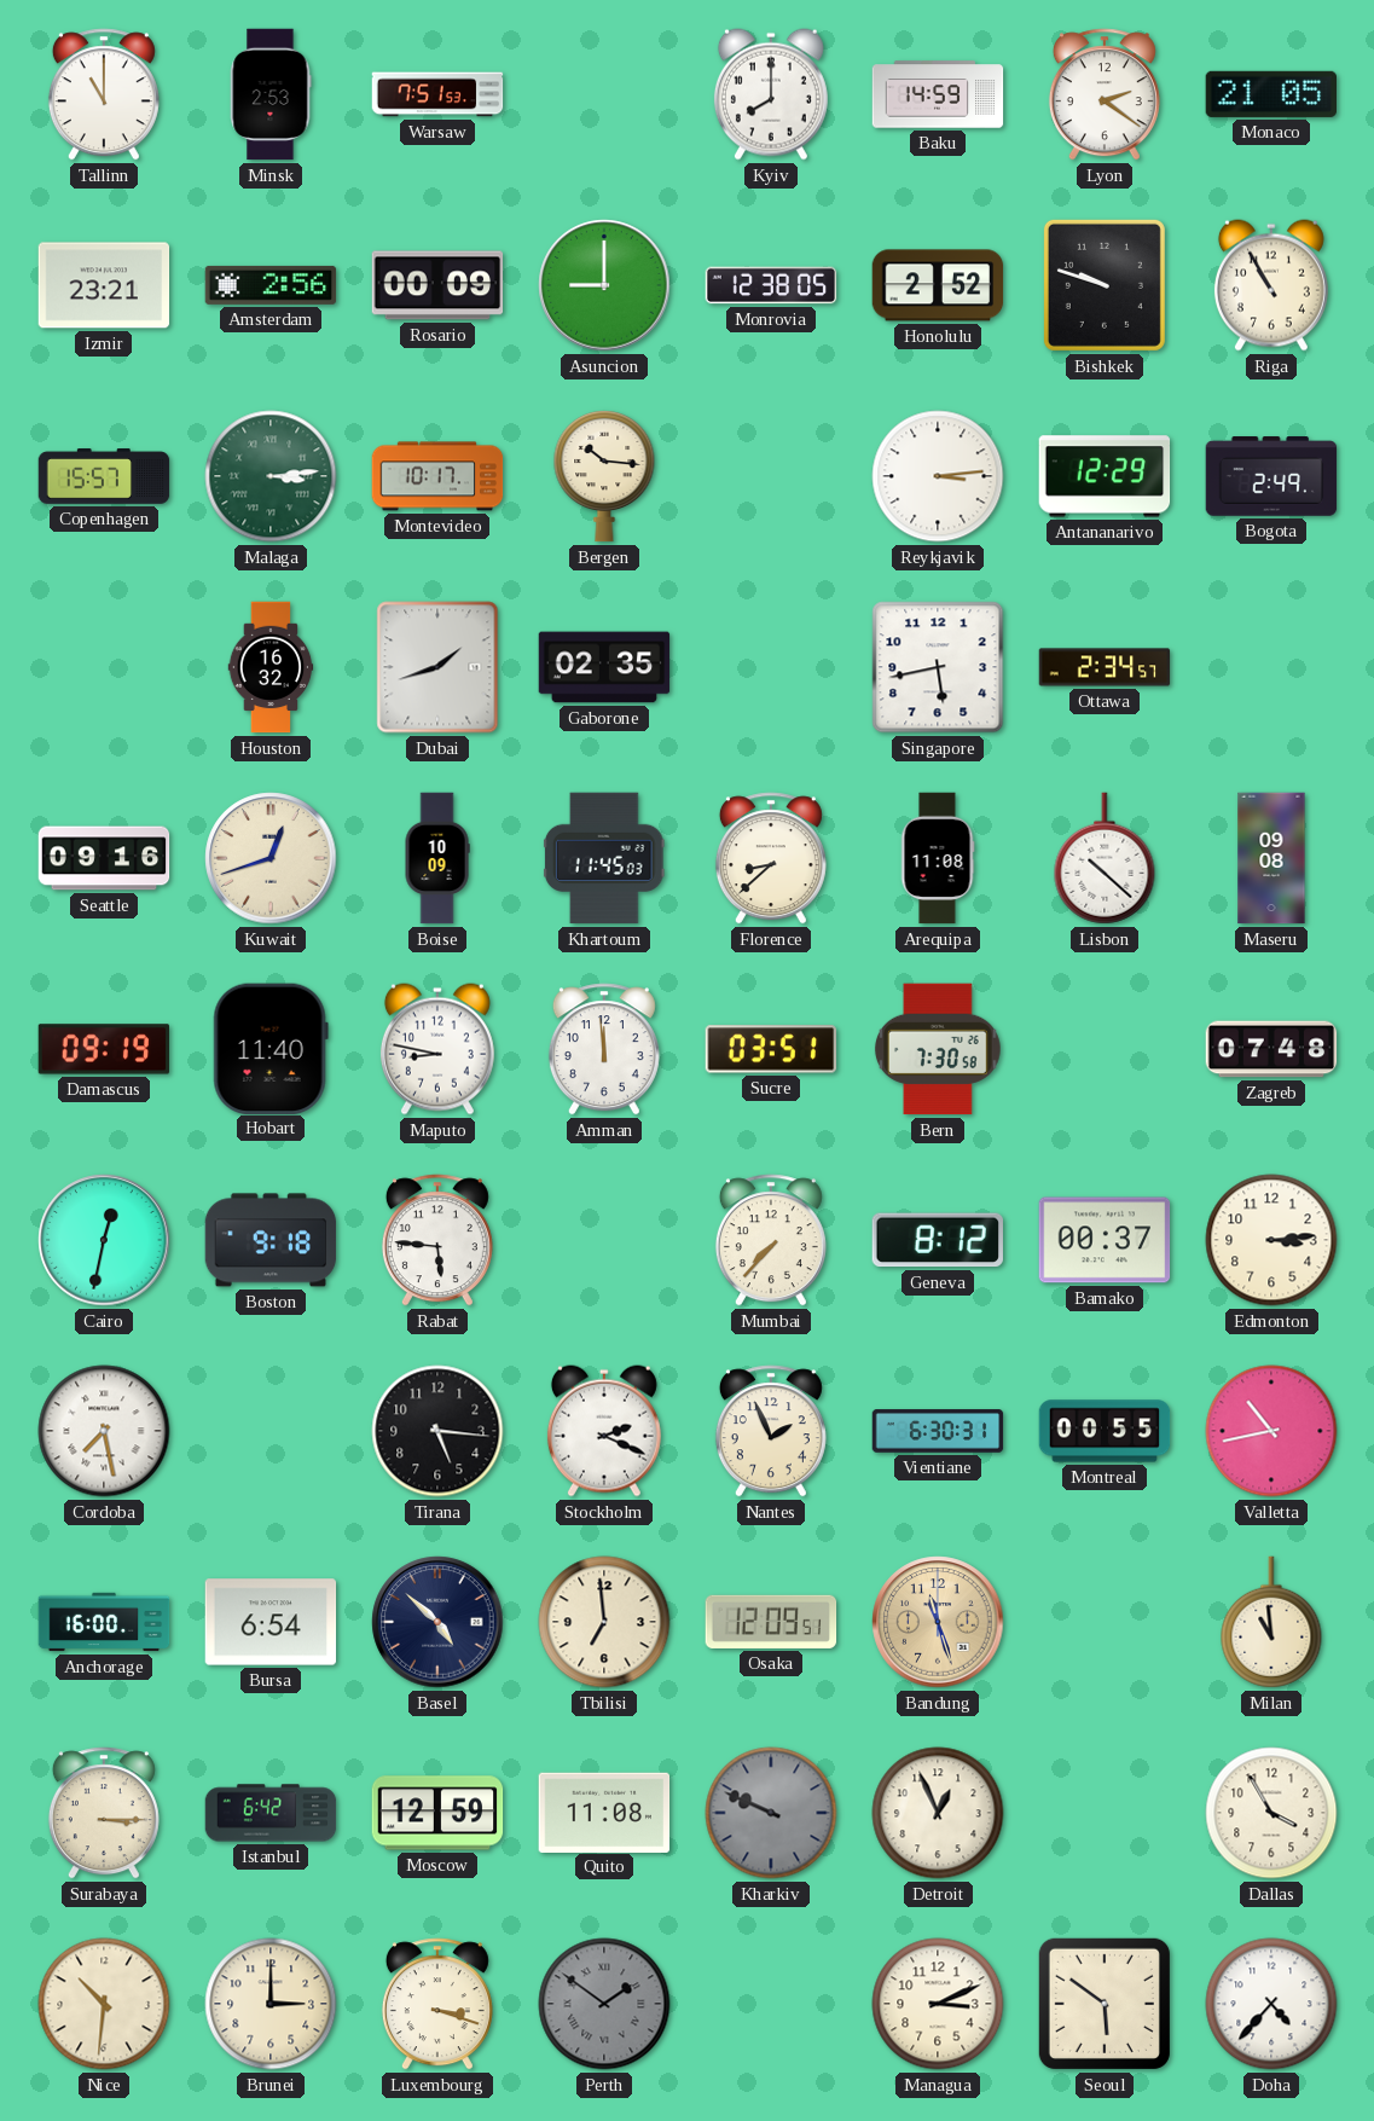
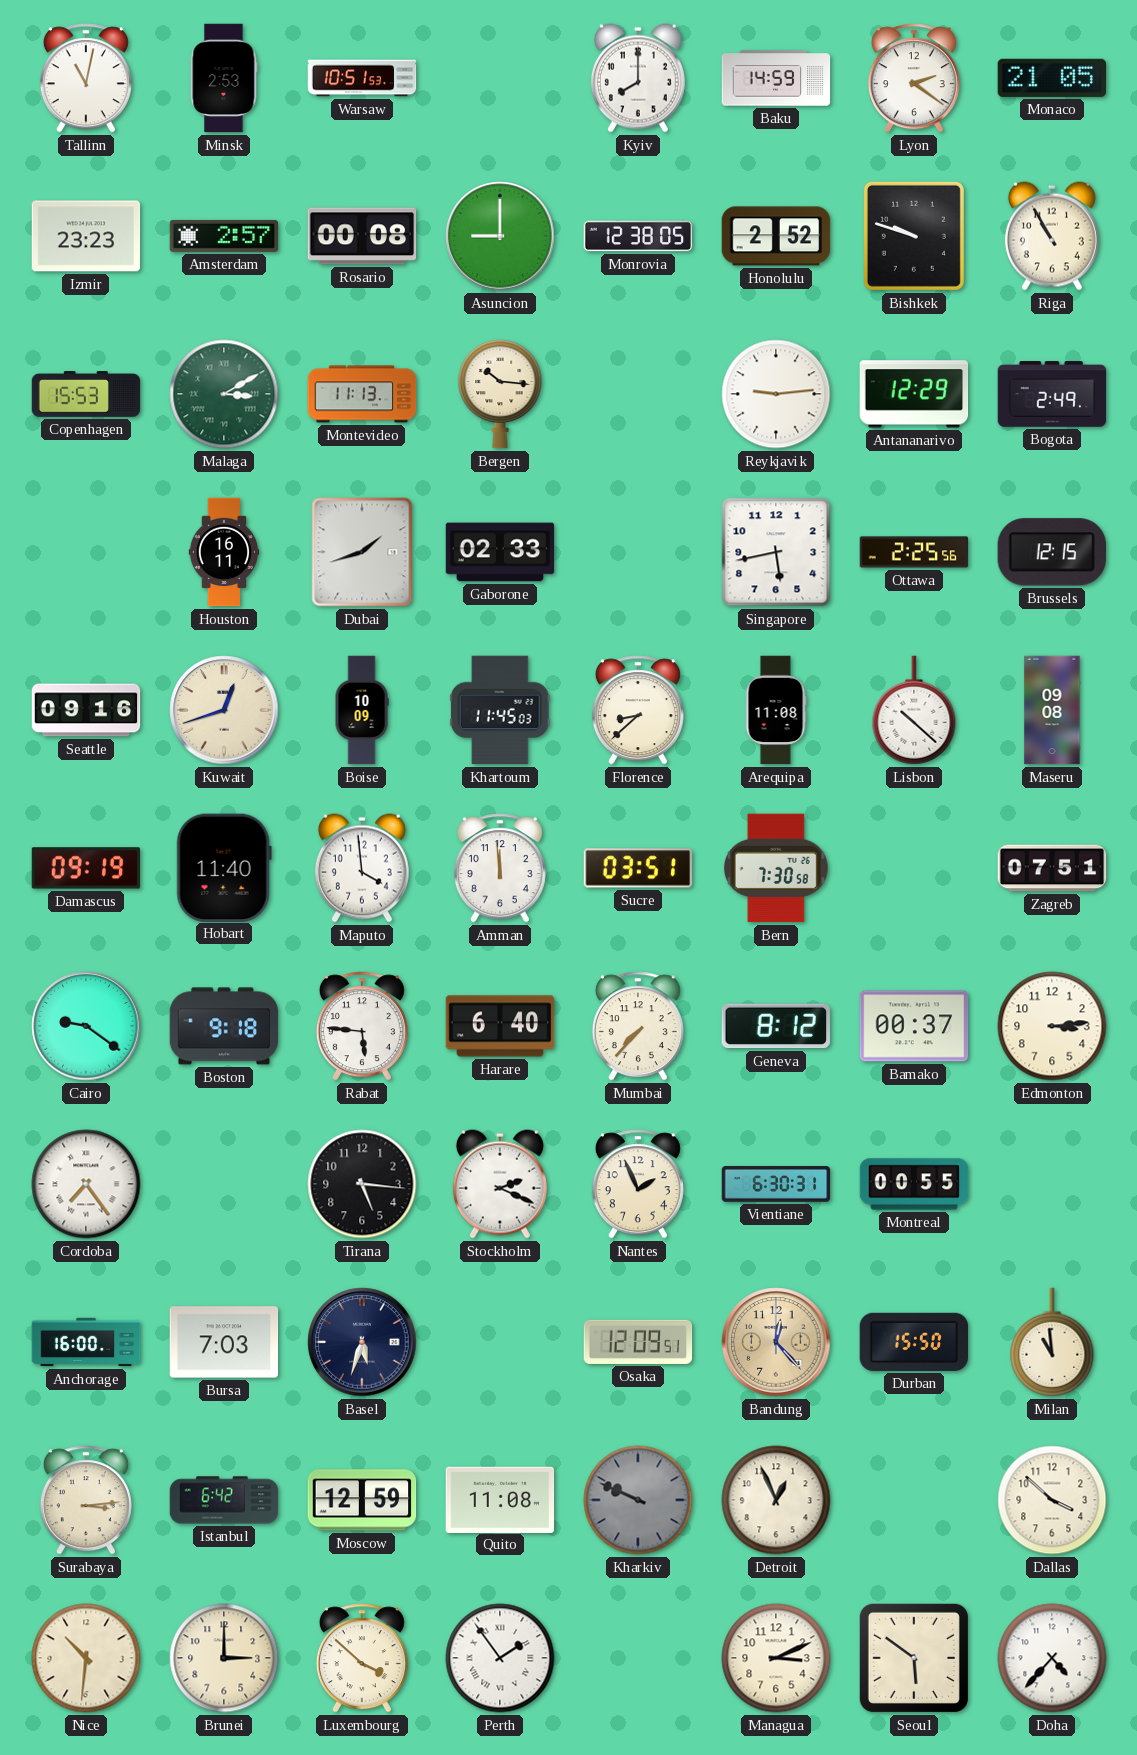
Tallinn: 11:00 -> 11:02 (86, 78)
Warsaw: 7:51 -> 10:51 (362, 78)
Izmir: 23:21 -> 23:23 (86, 236)
Amsterdam: 2:56 -> 2:57 (224, 236)
Rosario: 00:09 -> 00:08 (362, 236)
Copenhagen: 15:57 -> 15:53 (86, 394)
Malaga: 3:14 -> 3:10 (224, 394)
Montevideo: 10:17 -> 11:13 (362, 394)
Reykjavik: 3:14 -> 9:14 (776, 394)
Houston: 16:32 -> 16:11 (224, 552)
Gaborone: 02:35 -> 02:33 (500, 552)
Ottawa: 2:34 -> 2:25 (914, 552)
Brussels: none -> 12:15 (1052, 552)
Maputo: 8:47 -> 3:59 (362, 868)
Zagreb: 07:48 -> 07:51 (1052, 868)
Cairo: 12:32 -> 9:21 (86, 1026)
Harare: none -> 6:40 (500, 1026)
Cordoba: 7:28 -> 7:24 (86, 1184)
Valletta: 10:43 -> none (1271, 1431)
Bursa: 6:54 -> 7:03 (224, 1342)
Basel: 4:52 -> 5:33 (362, 1342)
Tbilisi: 6:59 -> none (604, 1622)
Bandung: 11:27 -> 12:23 (776, 1342)
Durban: none -> 15:50 (914, 1342)
Surabaya: 3:15 -> 3:14 (86, 1500)
Dallas: 3:55 -> 3:52 (1052, 1500)
Luxembourg: 3:18 -> 3:52 (362, 1658)
Perth: 1:51 -> 1:54 (500, 1658)
Perth dial: grey -> white (500, 1658)
